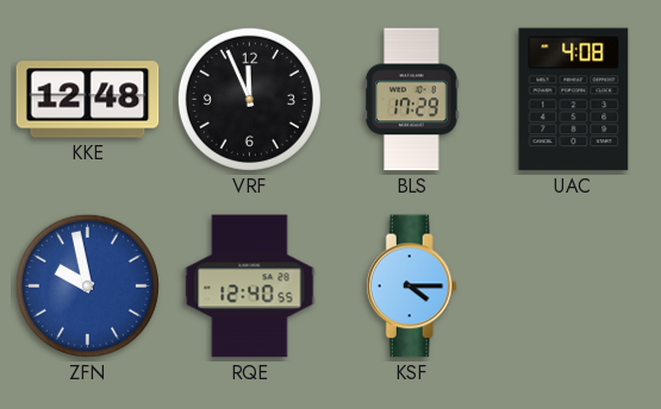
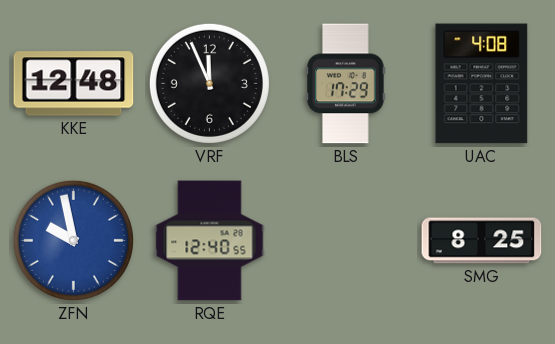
KSF: 4:15 -> none (411, 287)
SMG: none -> 8:25 (482, 241)
